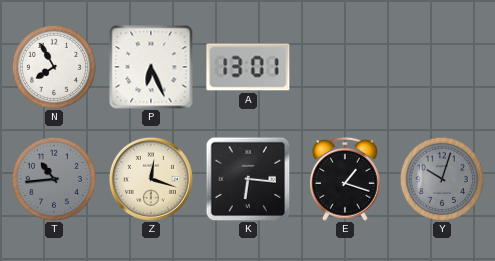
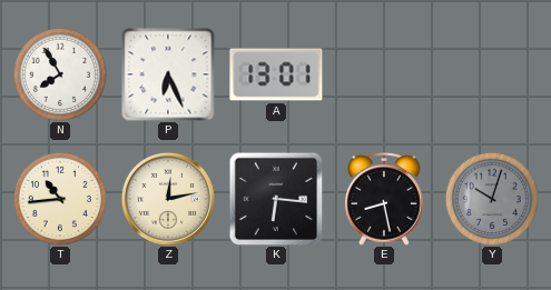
T dial: grey -> cream (59, 198)
Z: 12:18 -> 12:13 (168, 199)
E: 1:18 -> 8:28 (385, 199)
